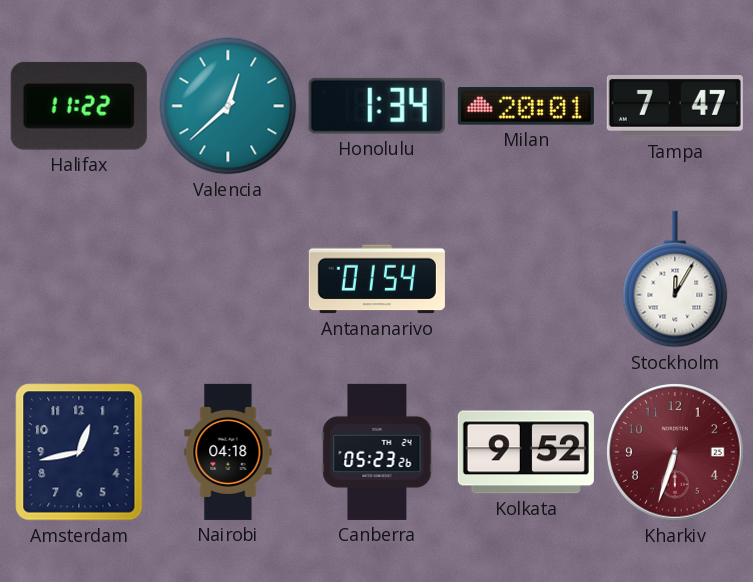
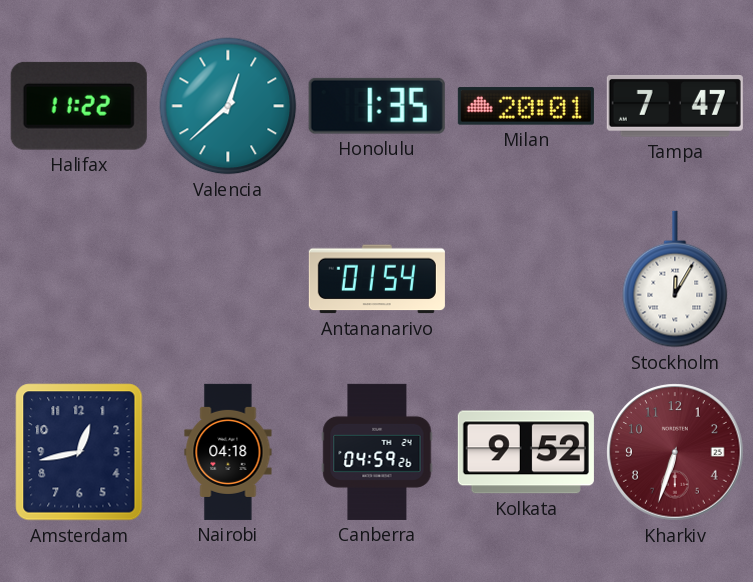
Honolulu: 1:34 -> 1:35 (377, 106)
Canberra: 05:23 -> 04:59 (377, 452)
